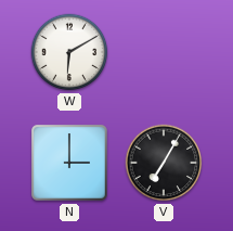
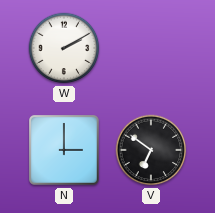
W: 6:10 -> 2:10 (64, 48)
V: 7:05 -> 6:51 (151, 150)
